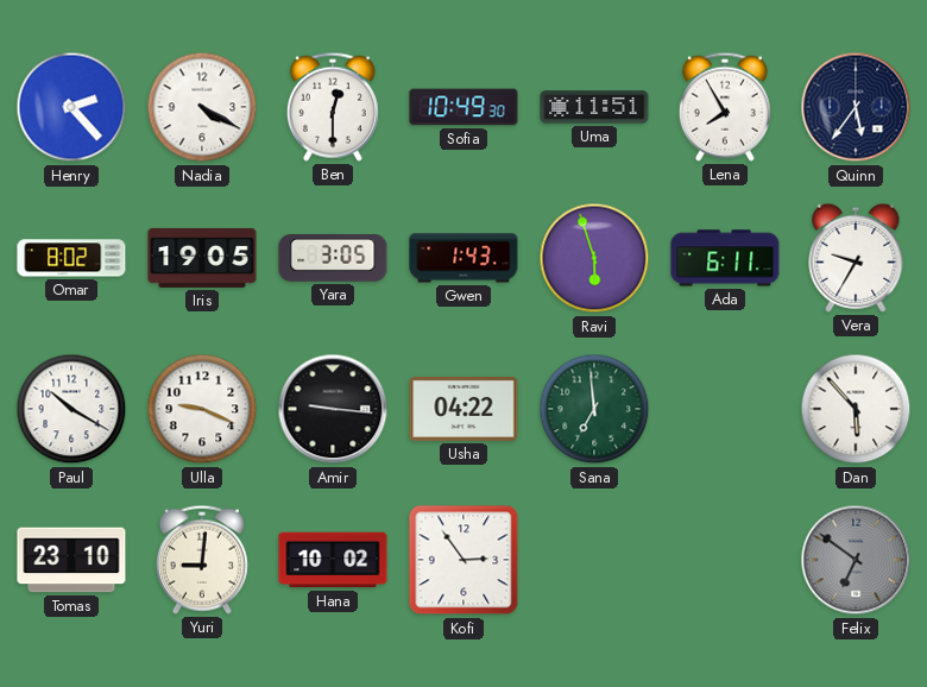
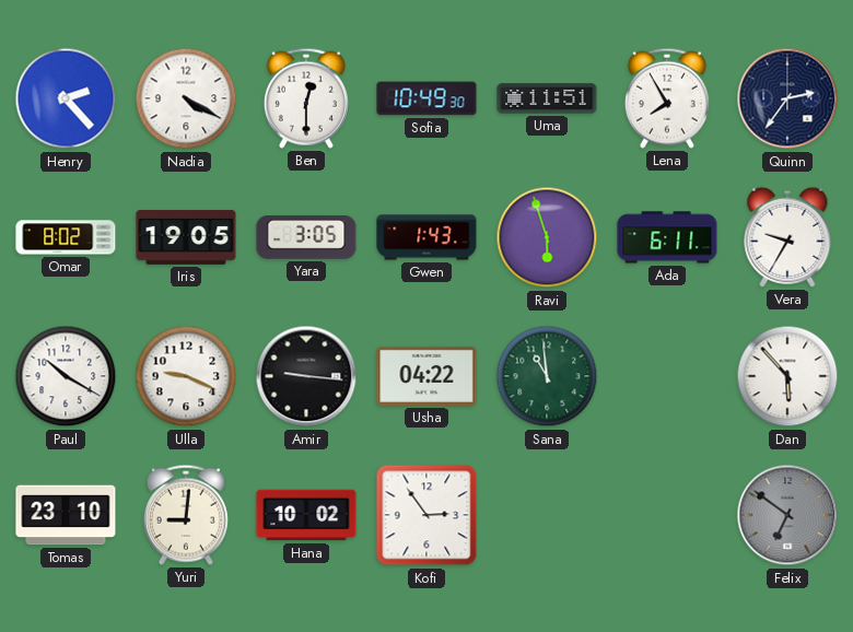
Quinn: 5:36 -> 2:36 (787, 98)
Sana: 6:59 -> 10:59 (547, 376)
